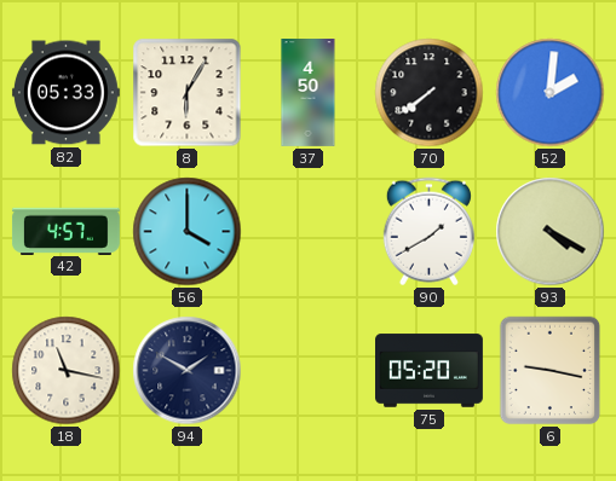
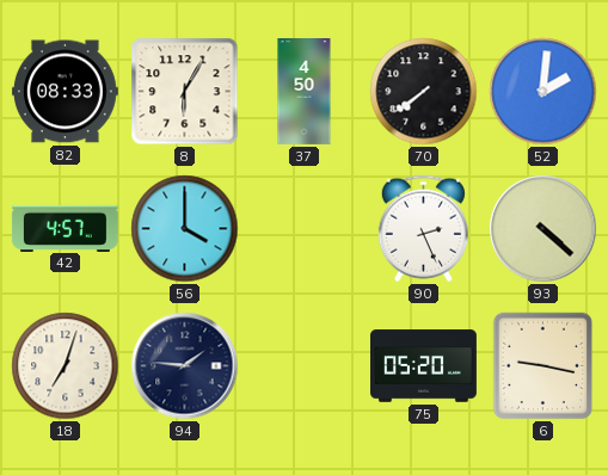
82: 05:33 -> 08:33 (65, 92)
90: 1:40 -> 2:26 (423, 229)
93: 4:20 -> 4:22 (543, 229)
18: 11:17 -> 7:03 (66, 366)
94: 1:50 -> 1:46 (185, 366)
